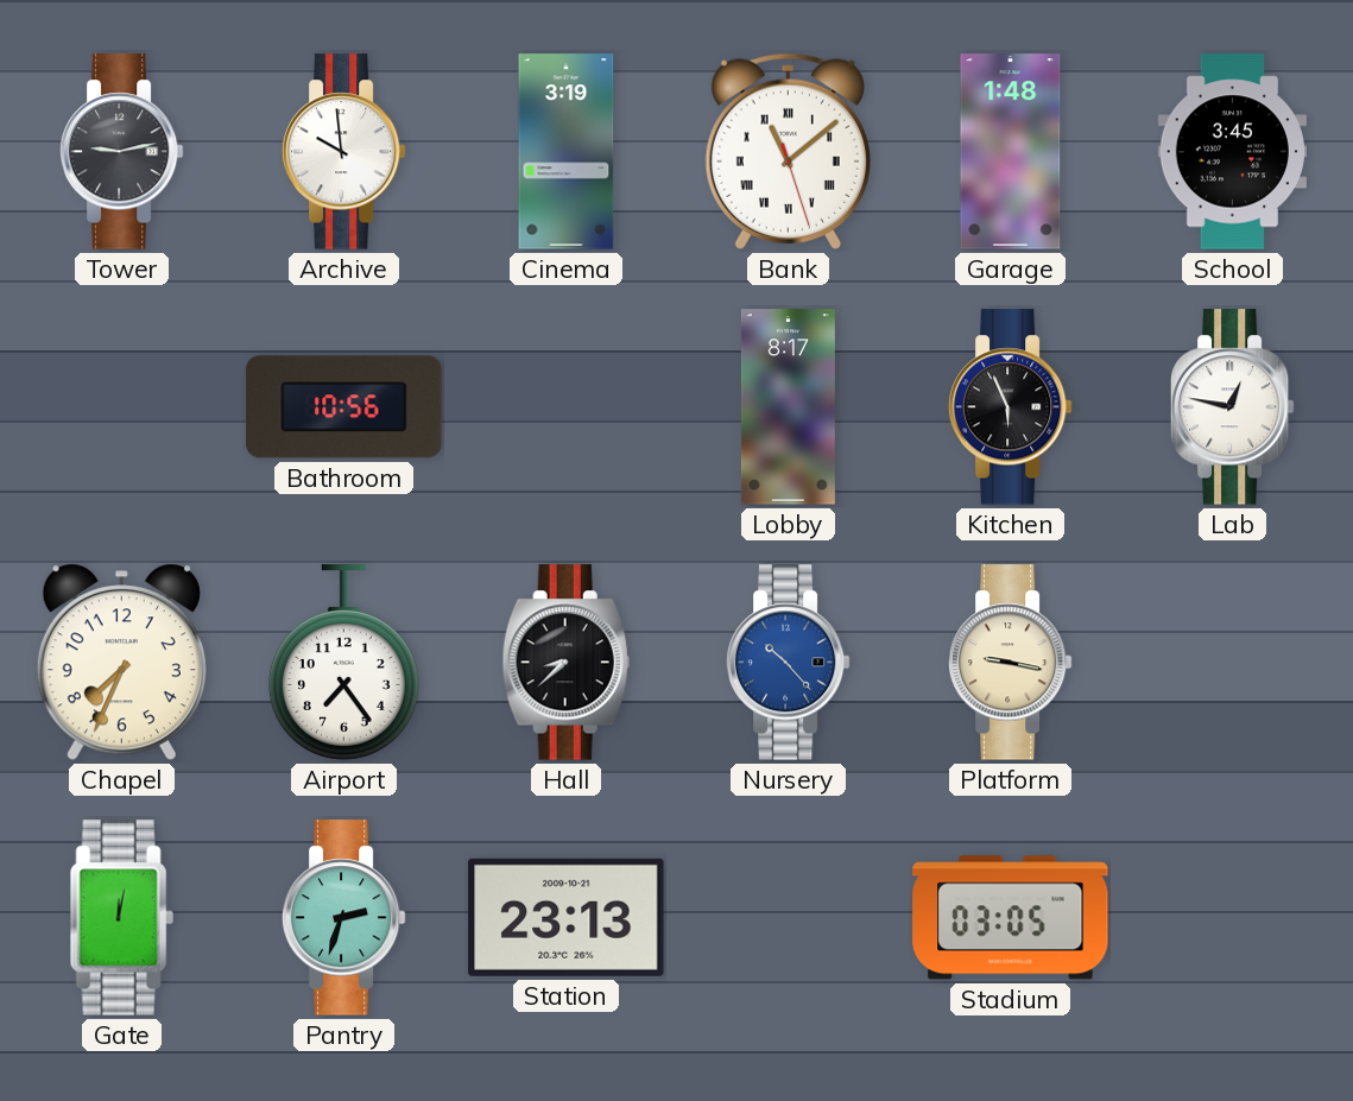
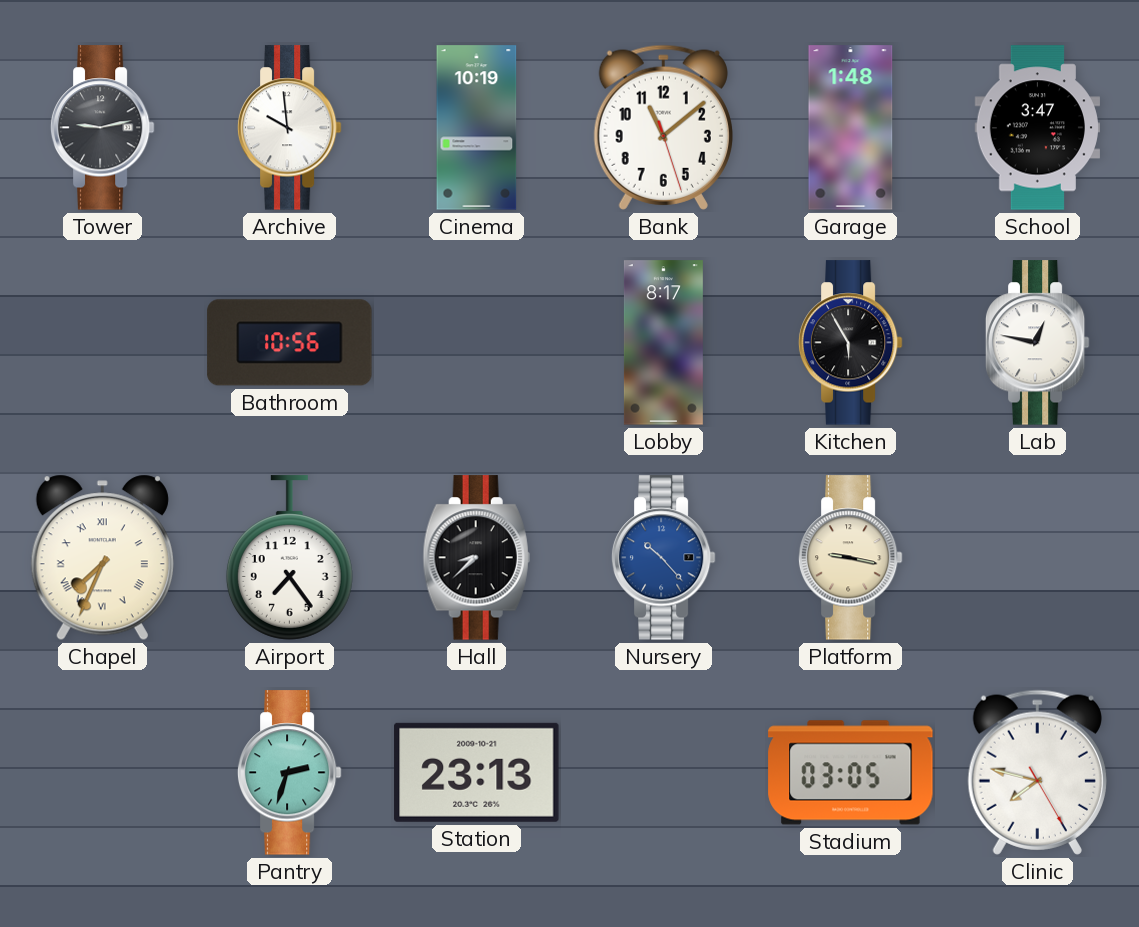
Cinema: 3:19 -> 10:19 (477, 128)
Bank numerals: Roman -> Arabic (663, 127)
School: 3:45 -> 3:47 (1037, 128)
Kitchen: 5:56 -> 5:55 (850, 343)
Chapel numerals: Arabic -> Roman (102, 558)
Gate: 12:02 -> none (121, 918)
Clinic: none -> 7:47 (1037, 772)
